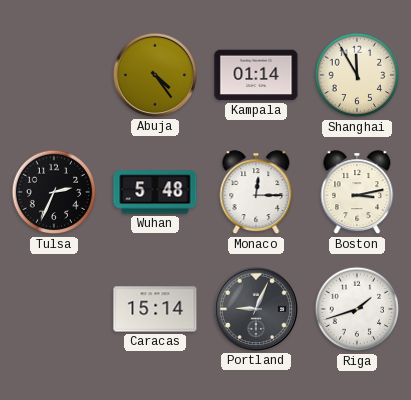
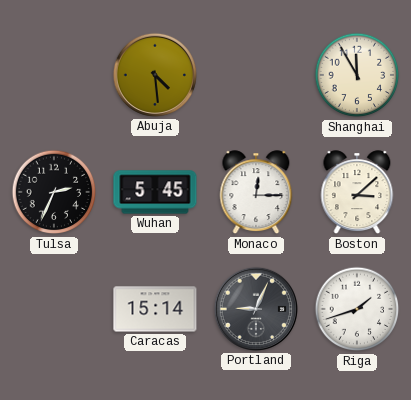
Abuja: 4:24 -> 4:29 (155, 75)
Kampala: 01:14 -> none (256, 75)
Wuhan: 5:48 -> 5:45 (155, 192)
Boston: 3:13 -> 3:08 (357, 193)
